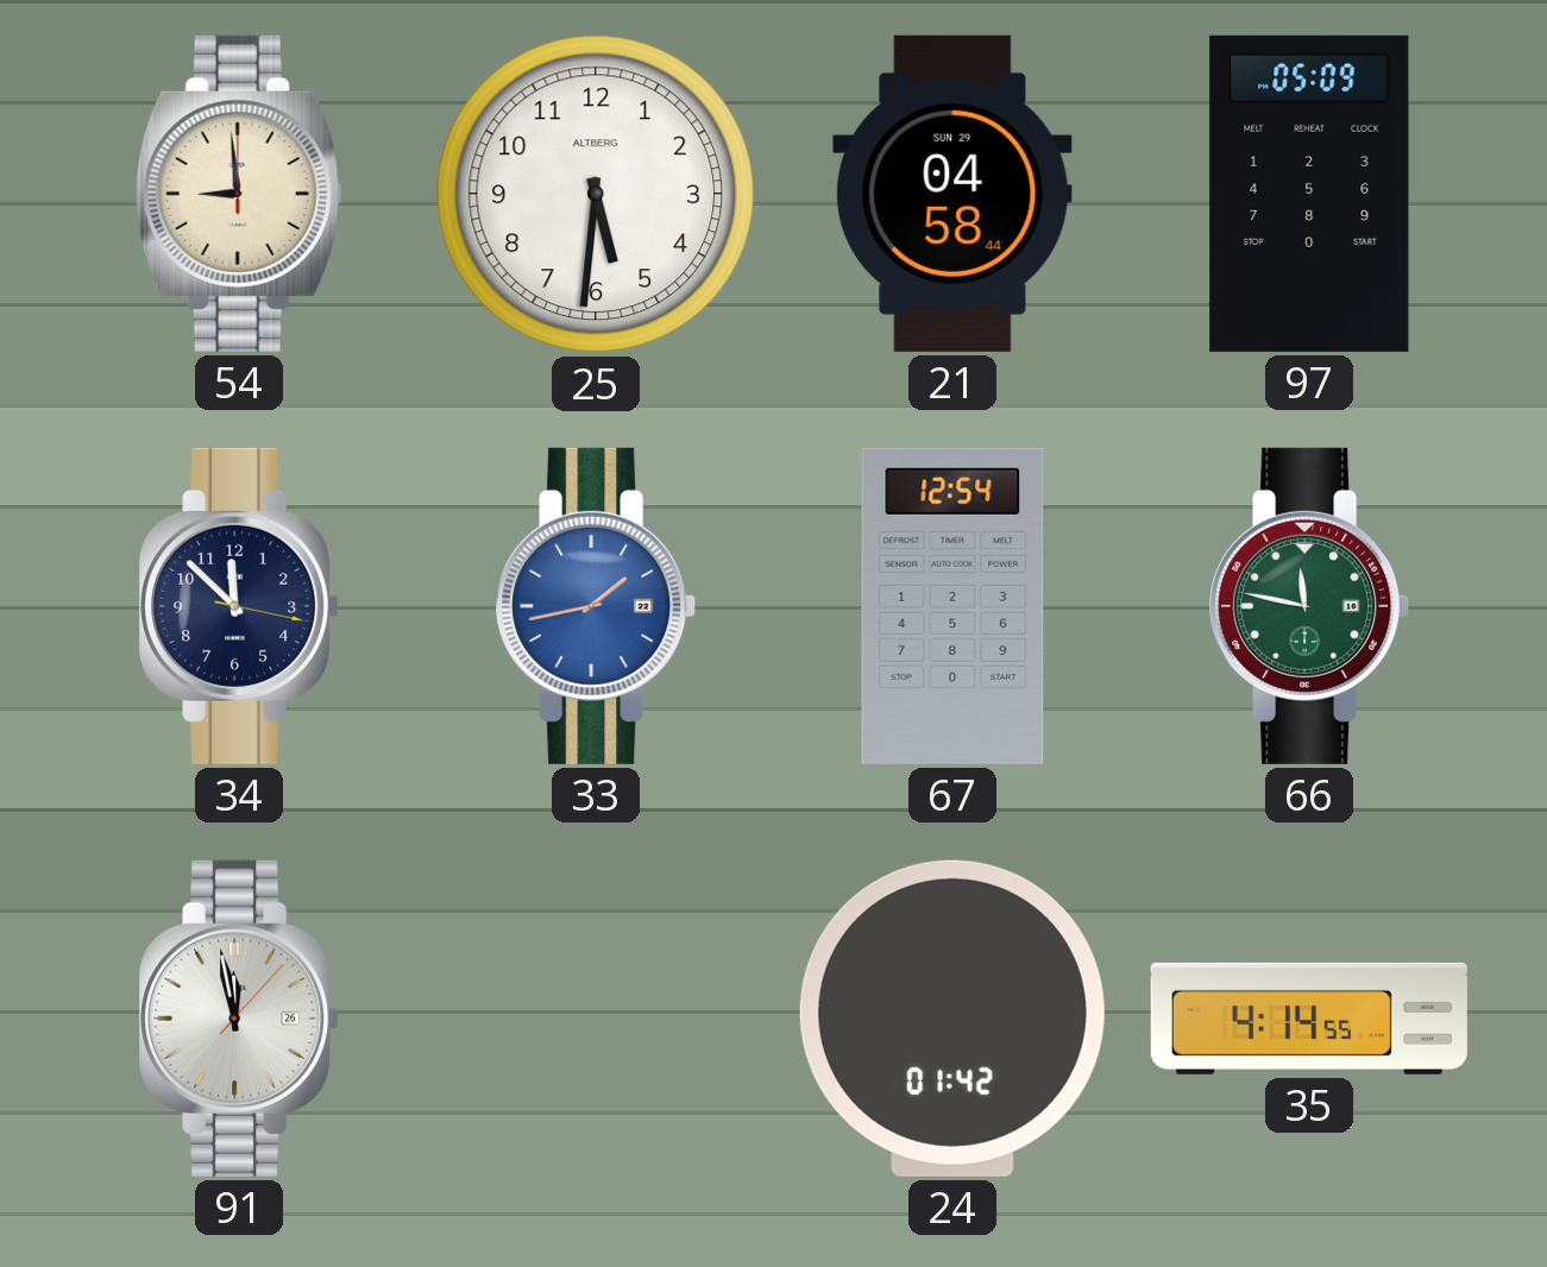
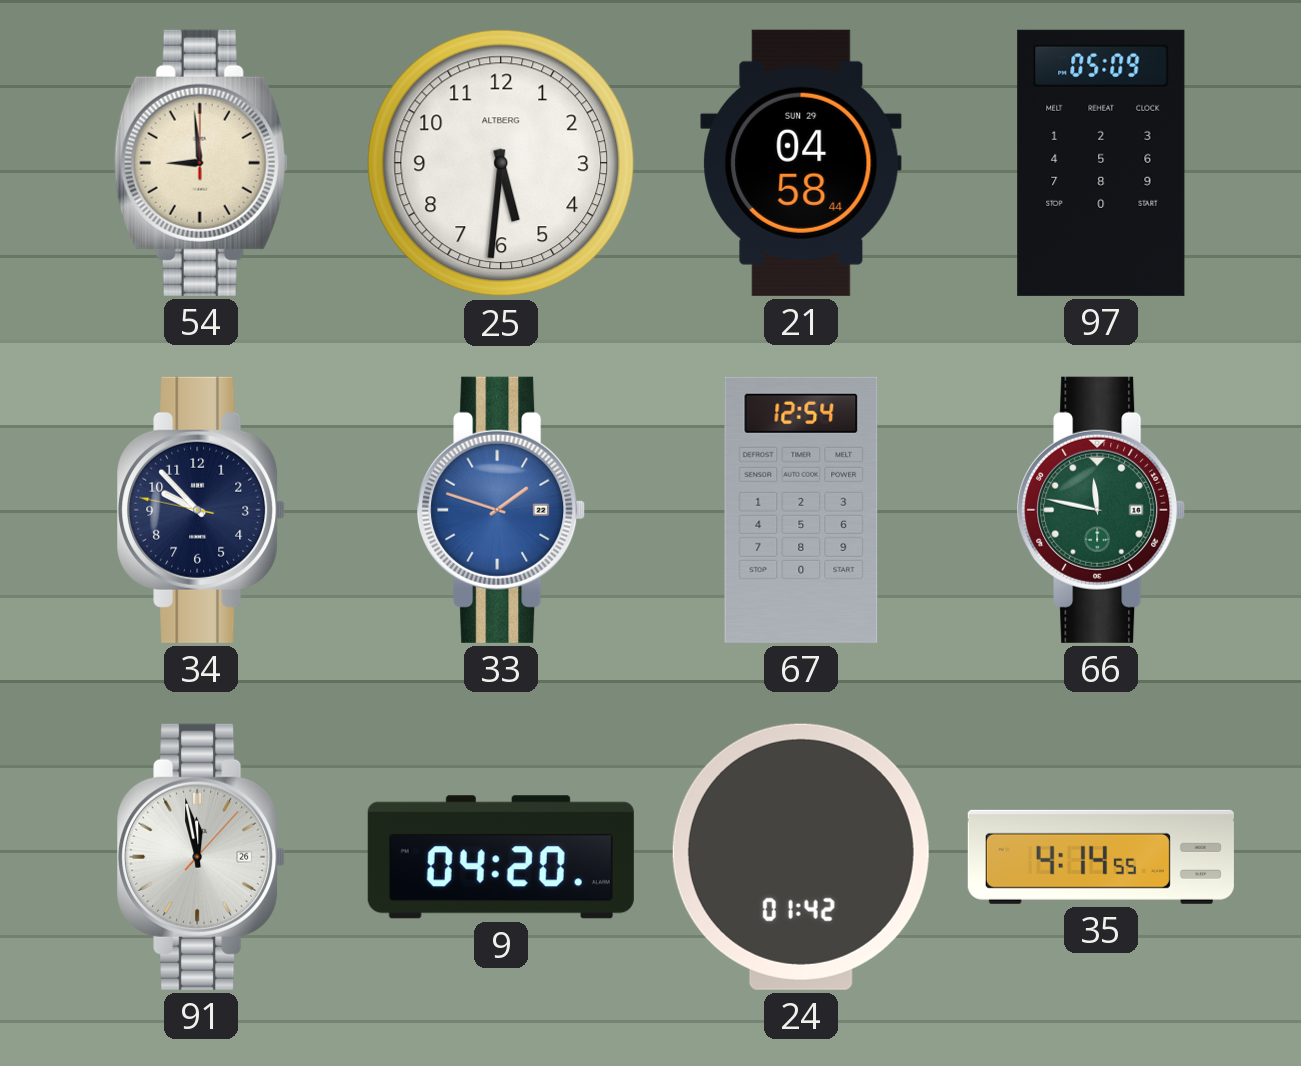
34: 11:52 -> 9:52 (201, 510)
33: 1:43 -> 1:48 (501, 510)
9: none -> 04:20 (501, 857)
